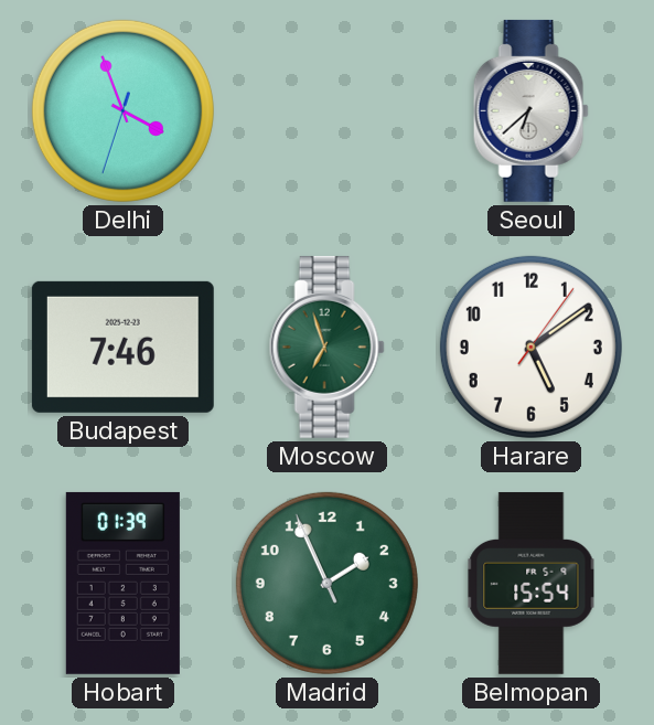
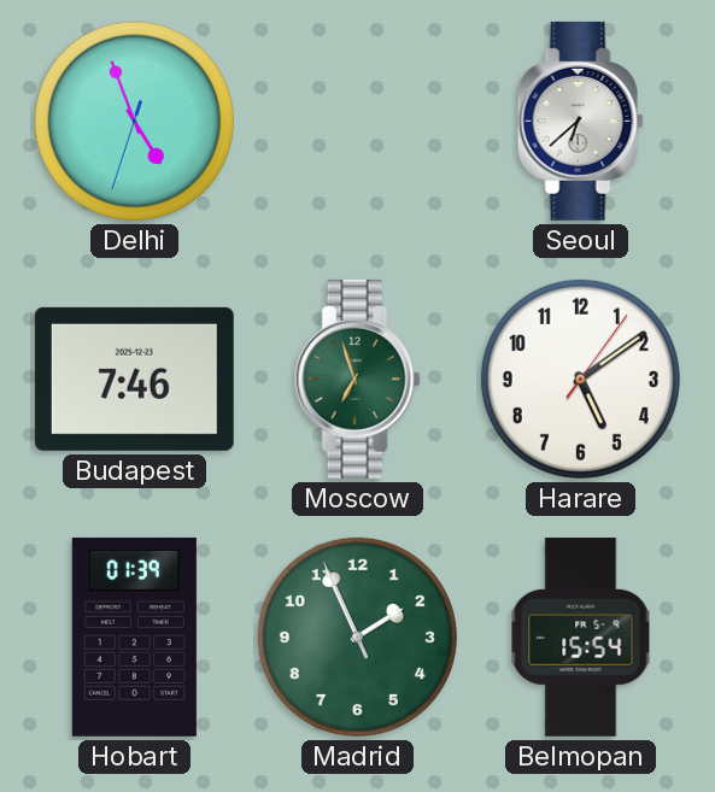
Delhi: 3:56 -> 4:56 (134, 121)
